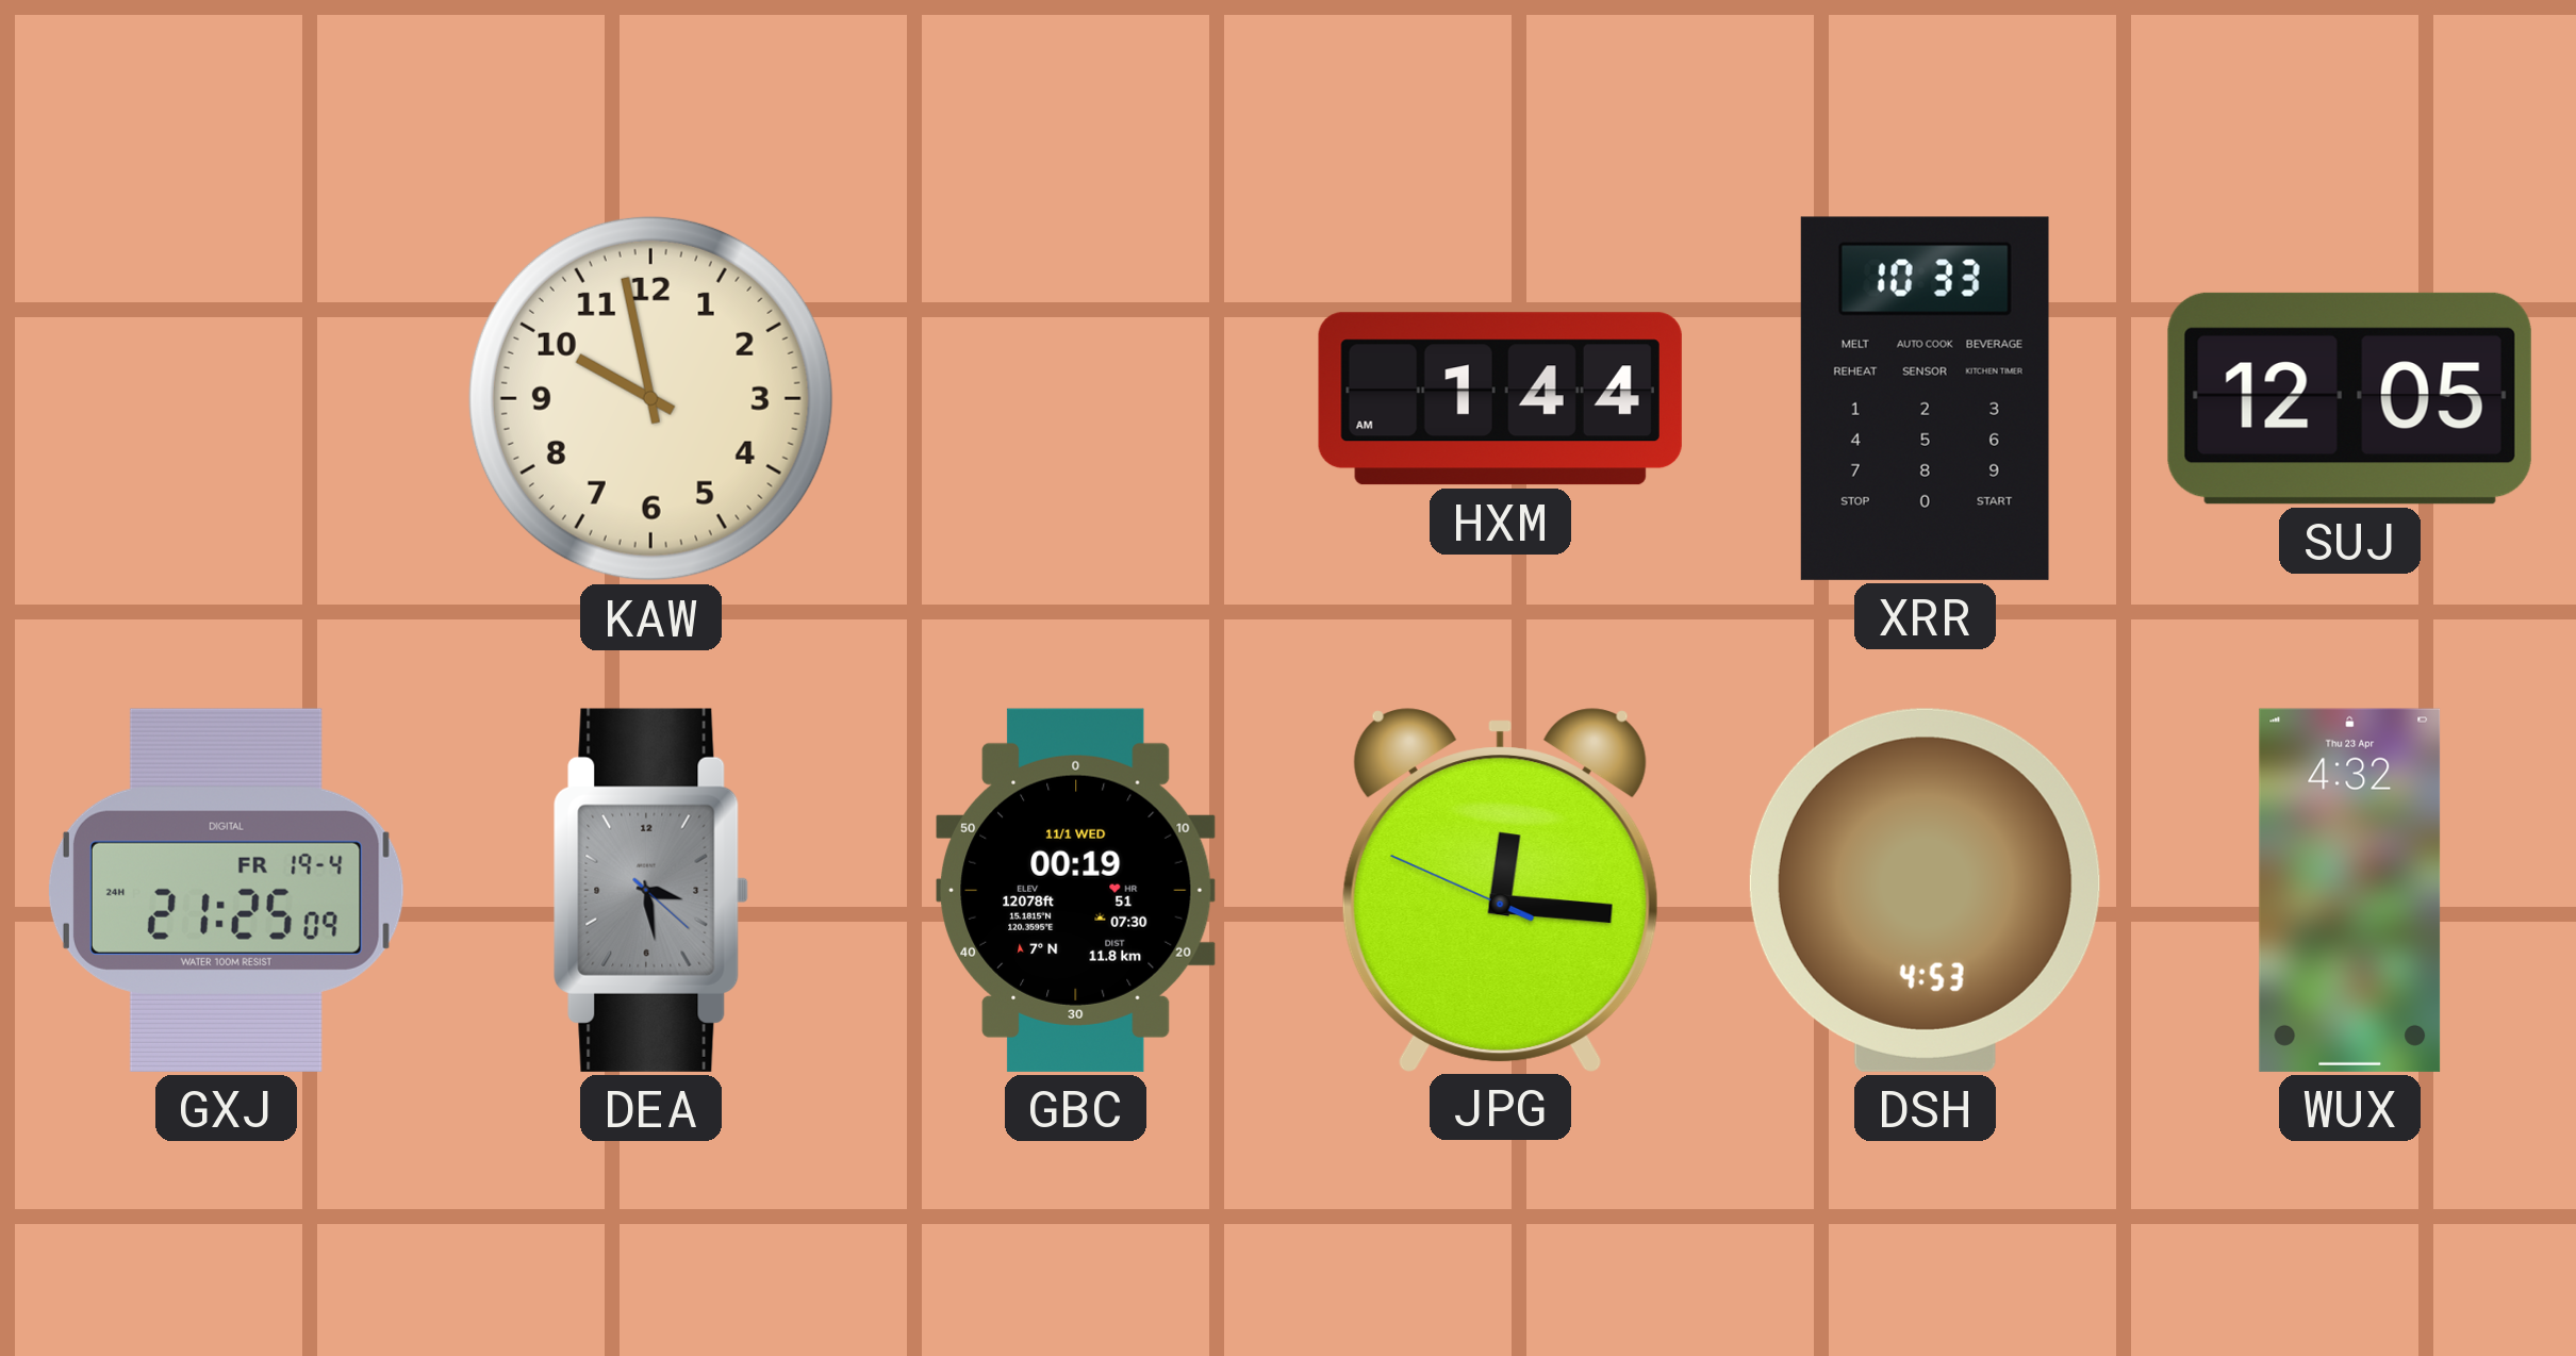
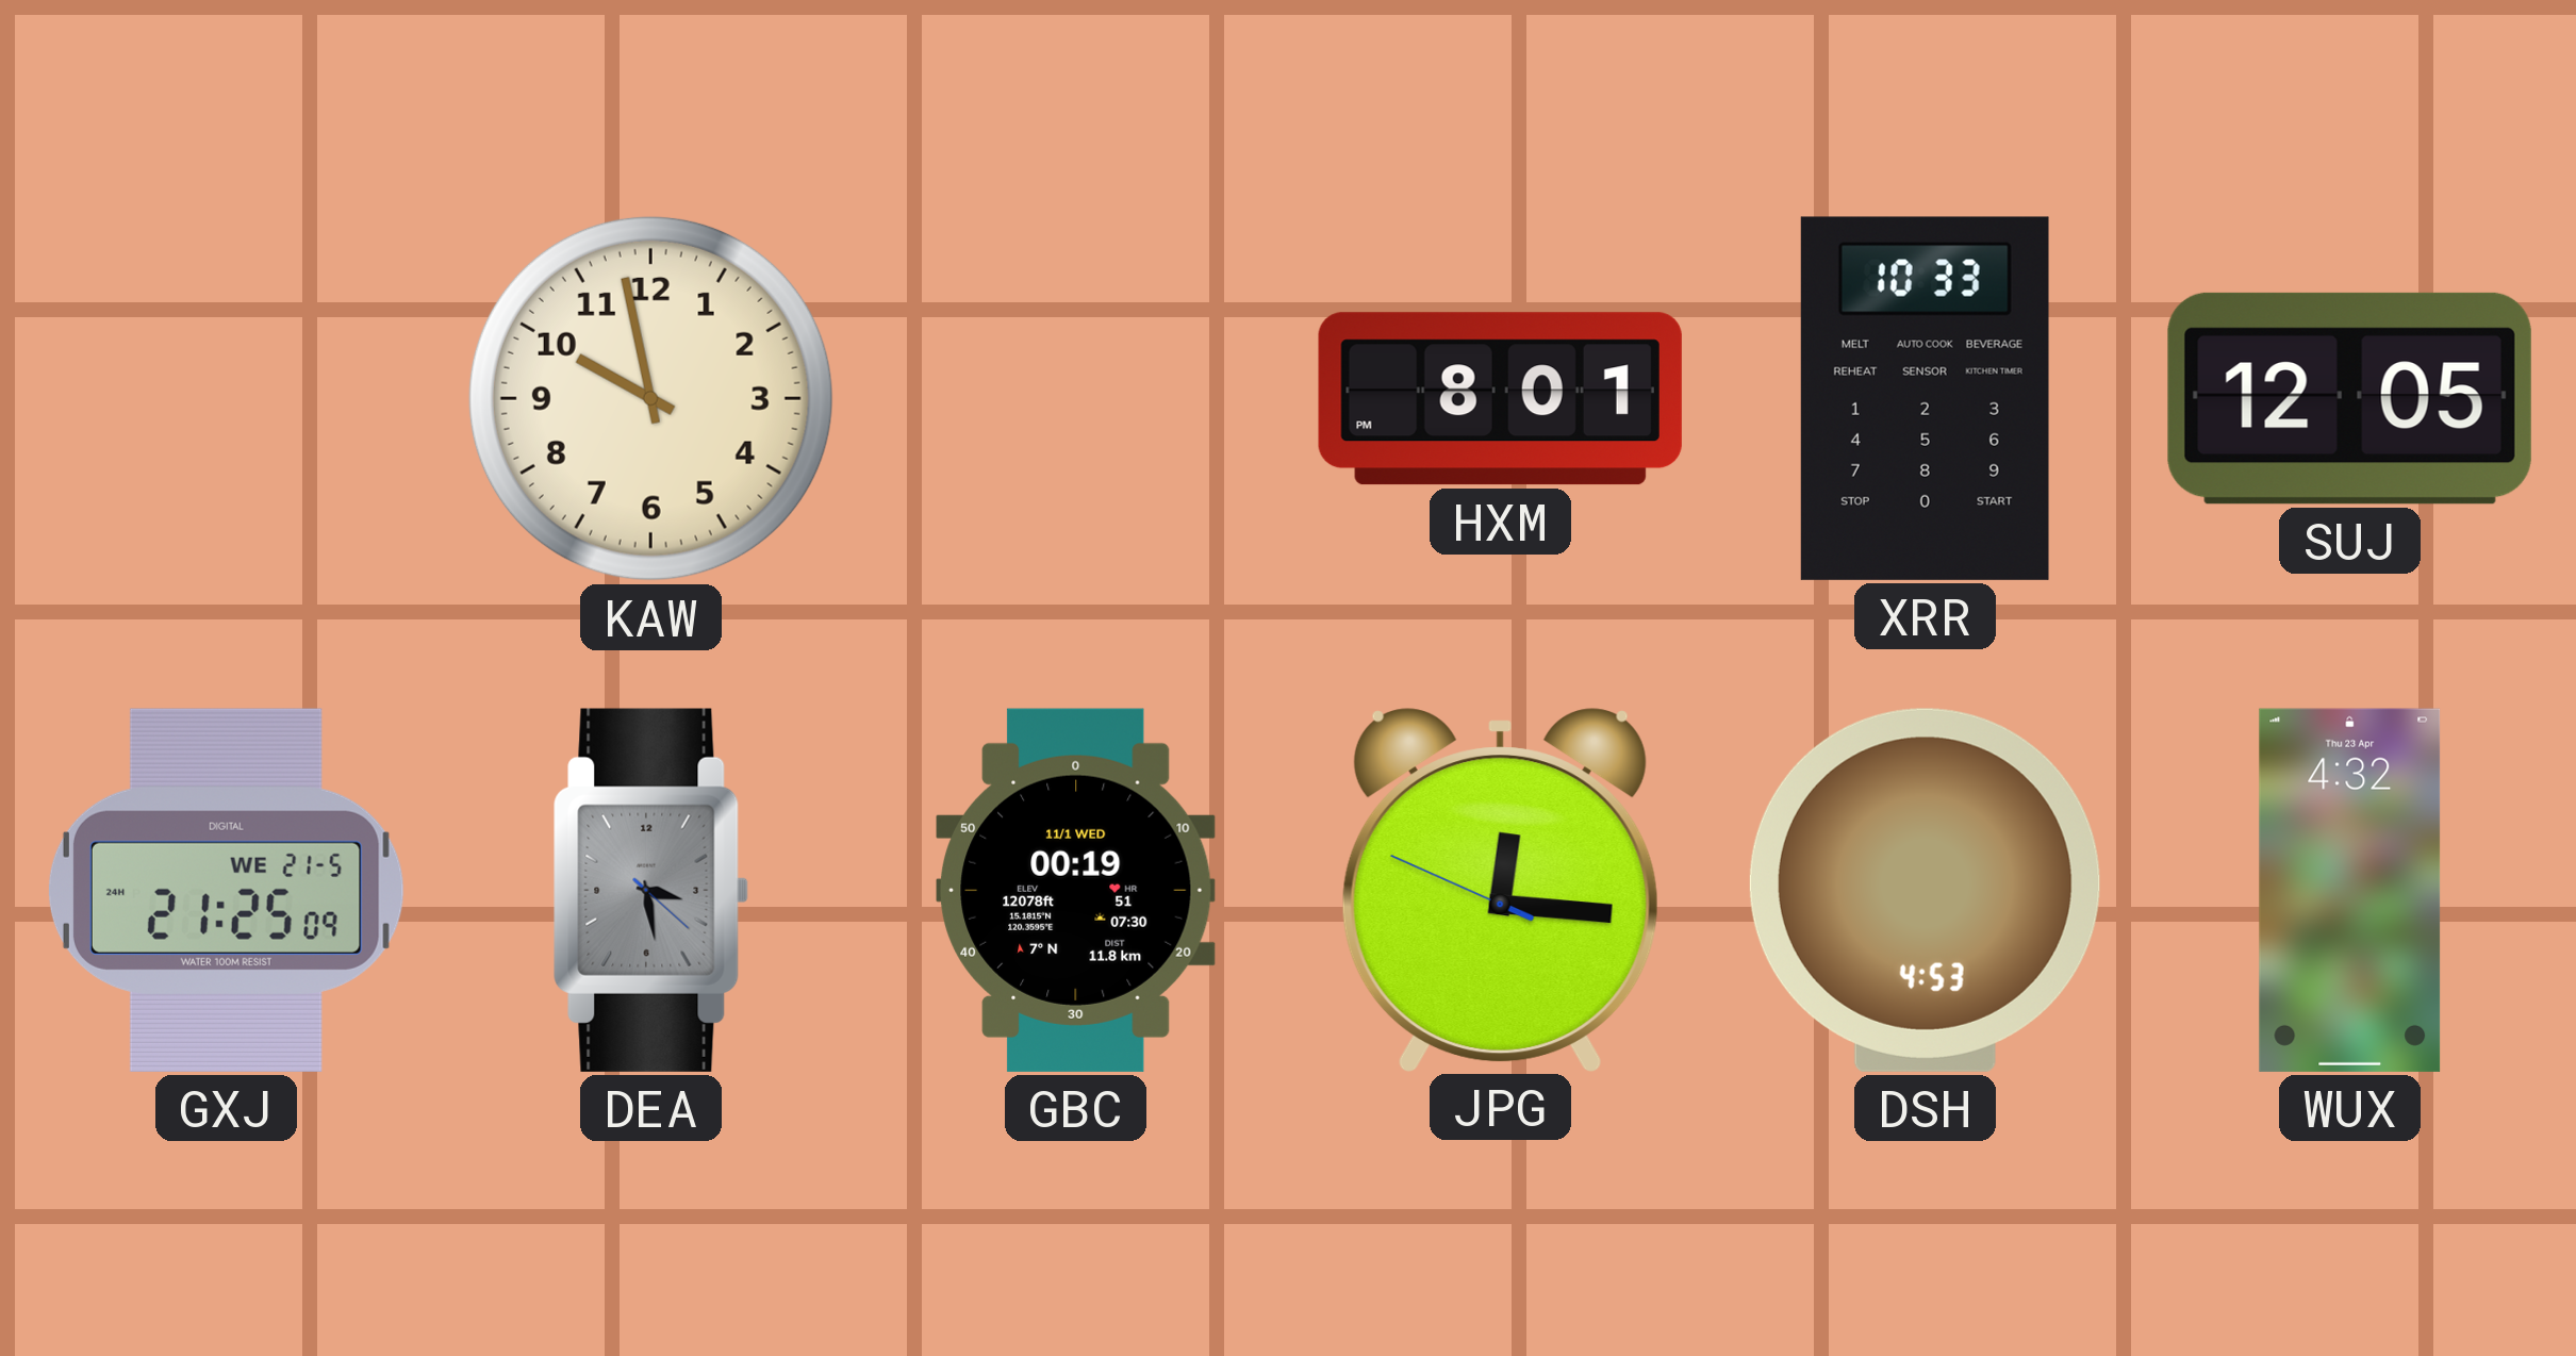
HXM: 1:44 -> 8:01 (1500, 399)
GXJ date: FR 19-4 -> WE 21-5 (226, 890)
